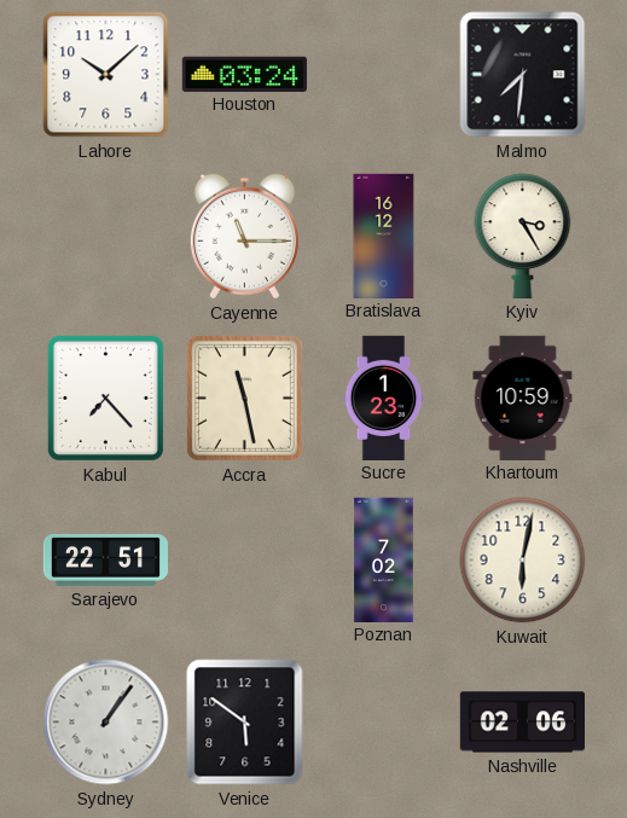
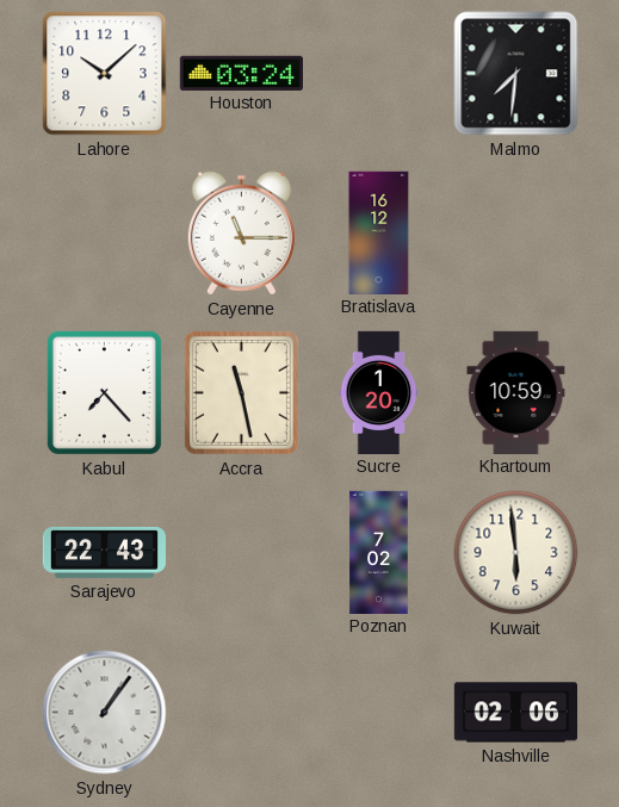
Kyiv: 3:25 -> none (523, 236)
Sucre: 1:23 -> 1:20 (379, 392)
Sarajevo: 22:51 -> 22:43 (104, 553)
Kuwait: 6:02 -> 5:59 (516, 553)
Venice: 5:51 -> none (245, 723)
